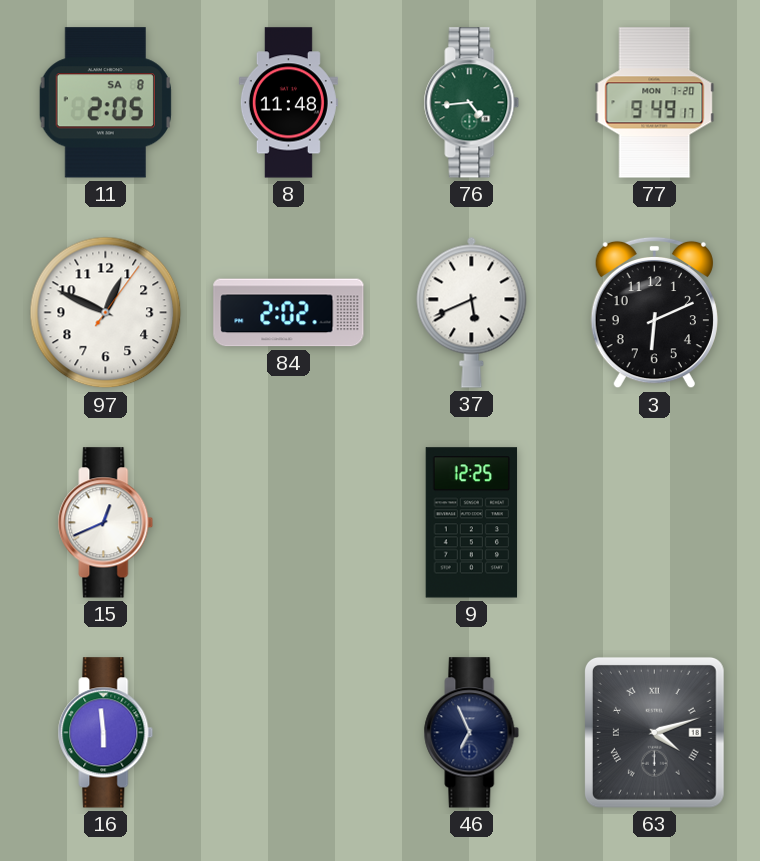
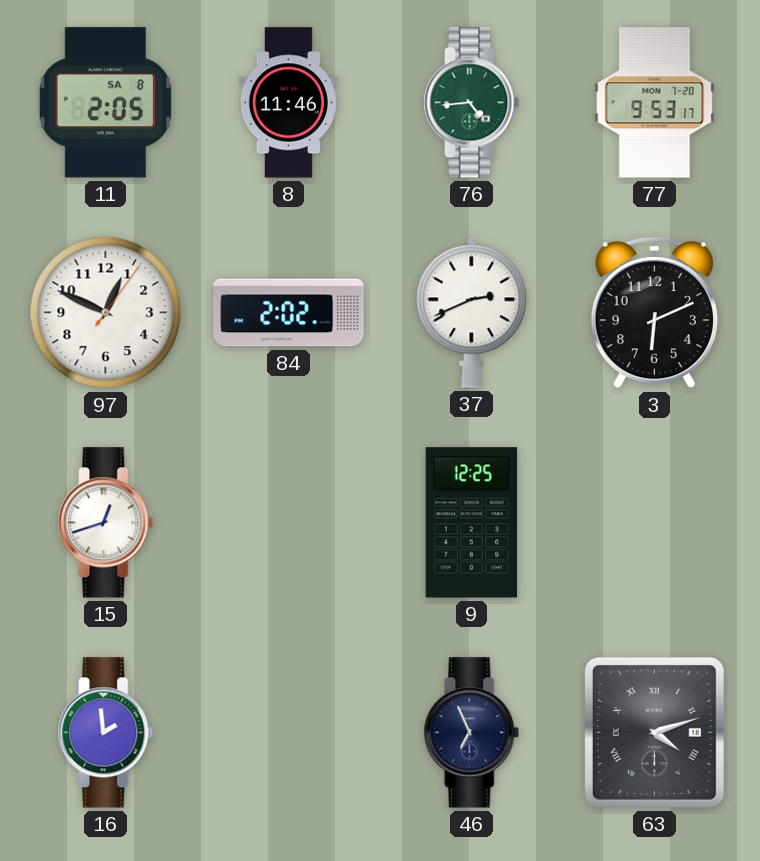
8: 11:48 -> 11:46 (288, 103)
77: 9:49 -> 9:53 (655, 103)
37: 5:41 -> 2:41 (472, 312)
15: 12:41 -> 12:42 (106, 523)
16: 5:59 -> 1:59 (106, 733)
